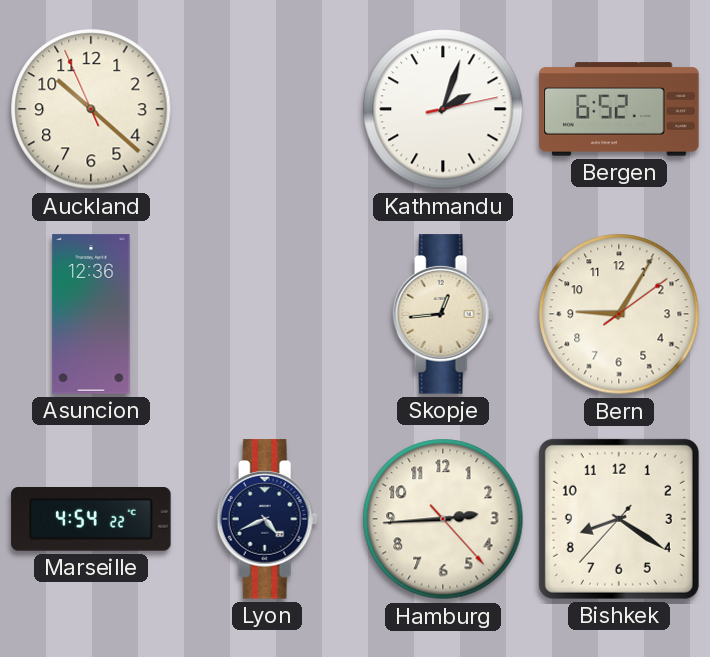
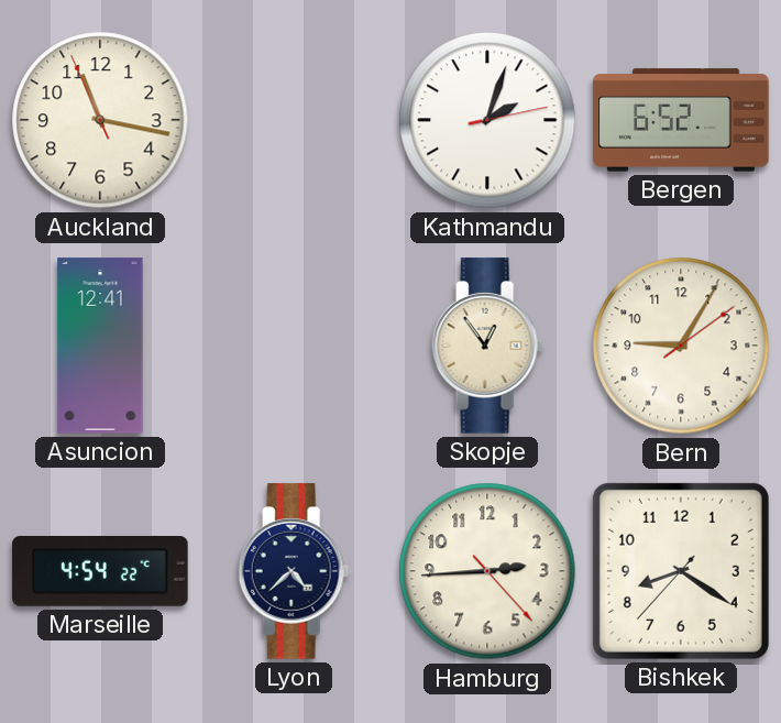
Auckland: 10:21 -> 11:16 (100, 120)
Asuncion: 12:36 -> 12:41 (100, 346)
Skopje: 12:44 -> 12:54 (487, 346)
Lyon: 4:41 -> 4:38 (294, 571)
